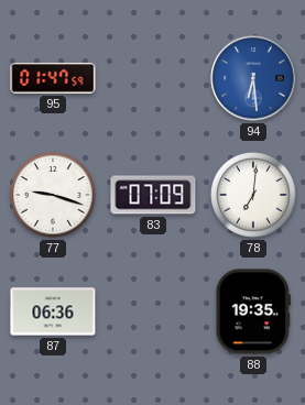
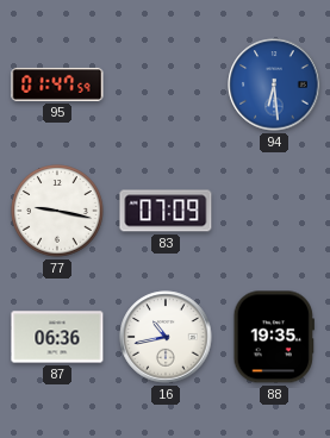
77: 9:18 -> 9:17 (57, 211)
78: 7:01 -> none (253, 195)
16: none -> 10:43 (166, 337)
